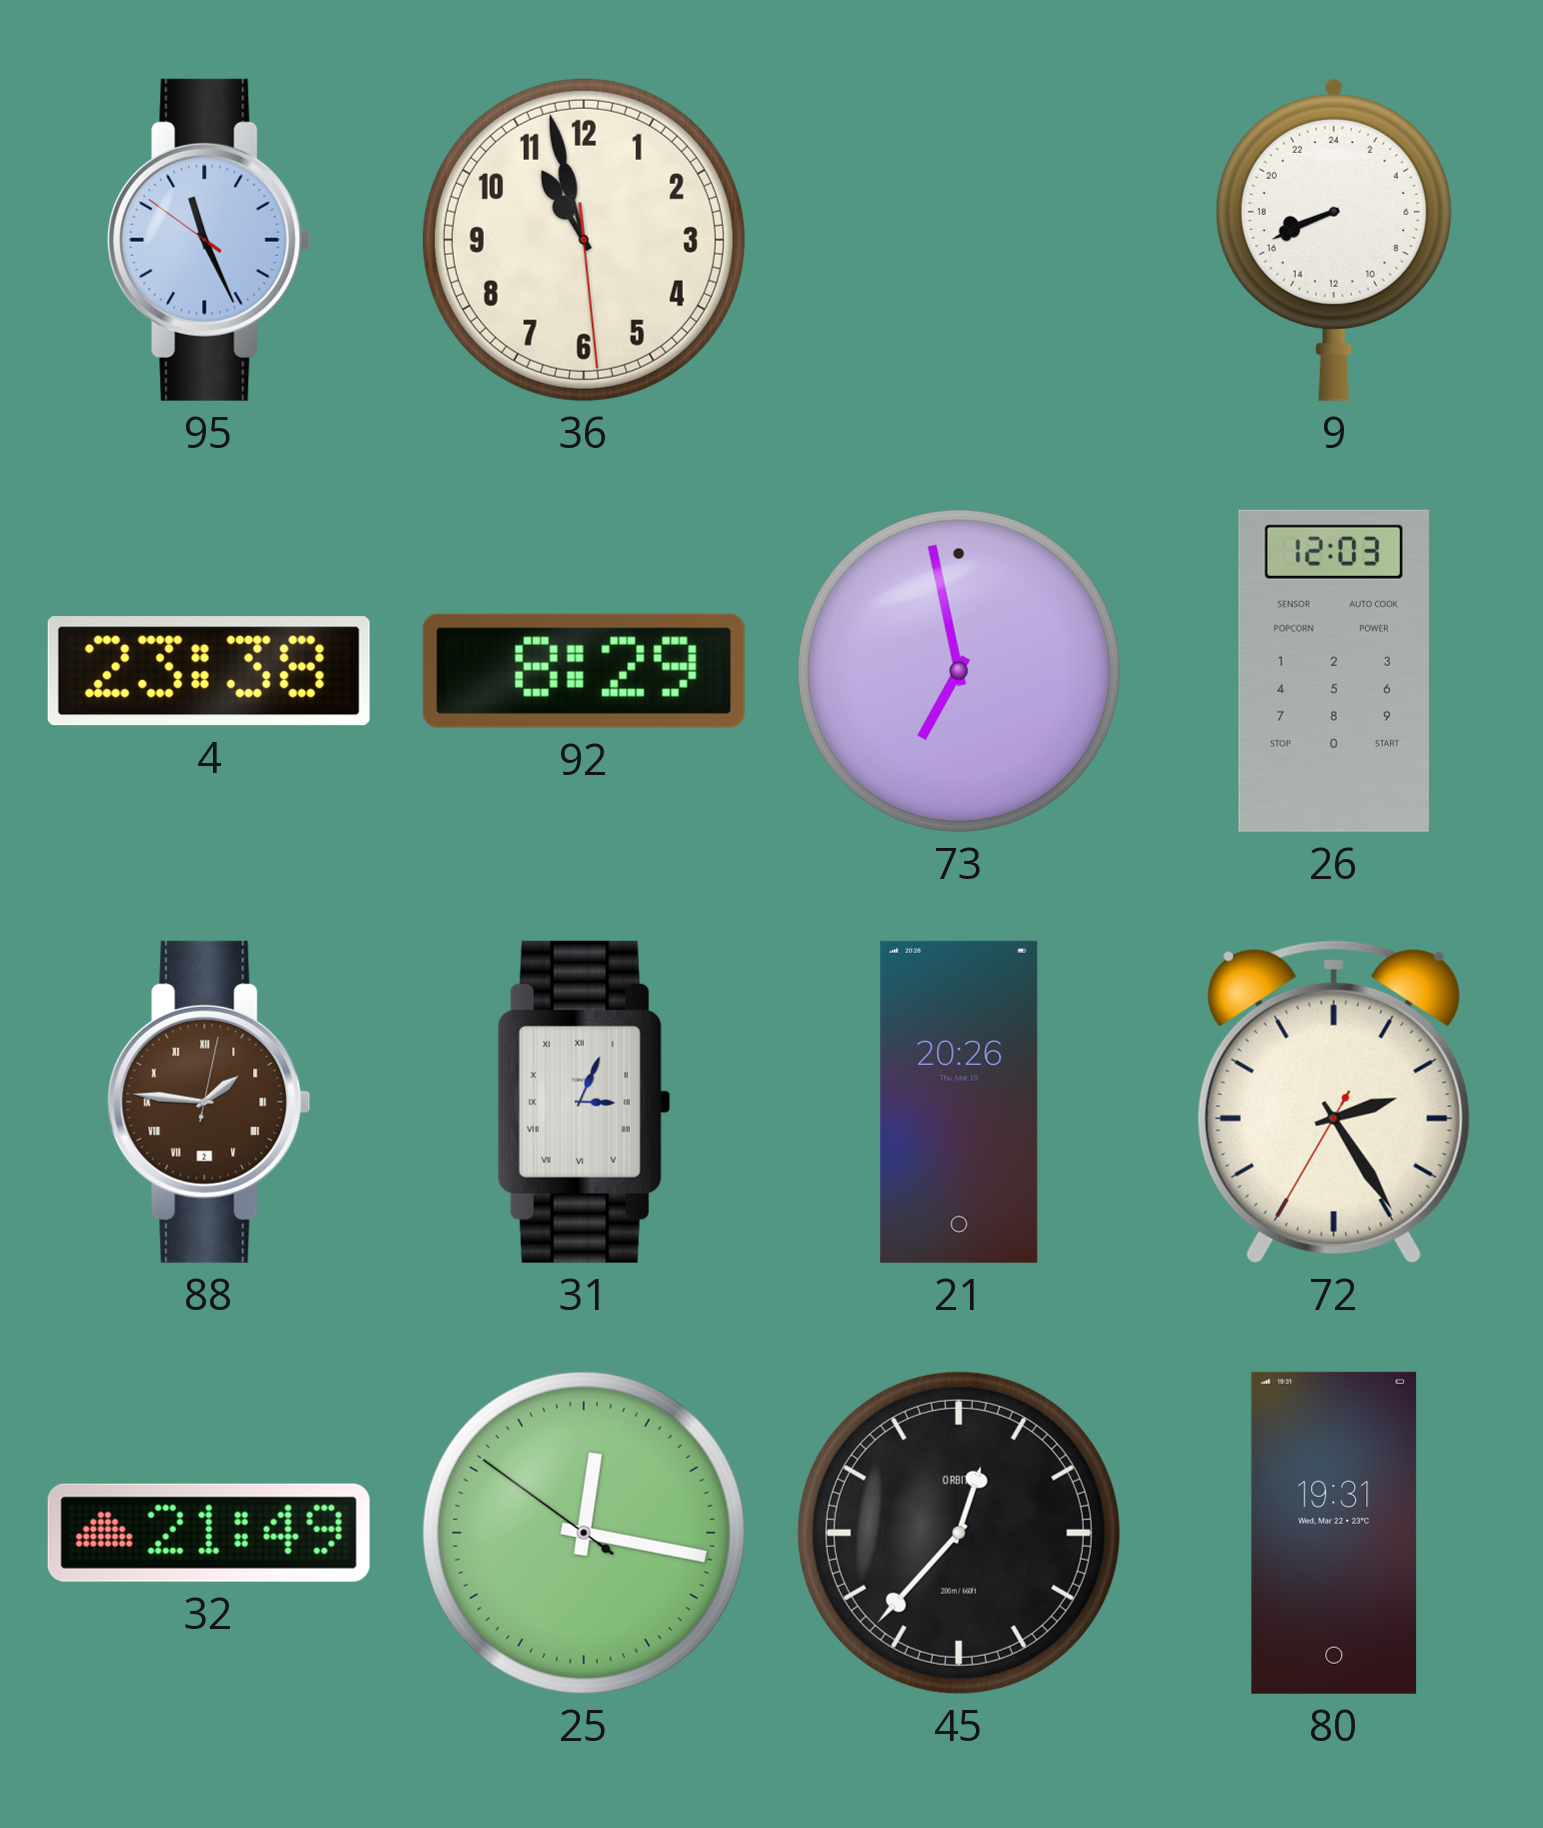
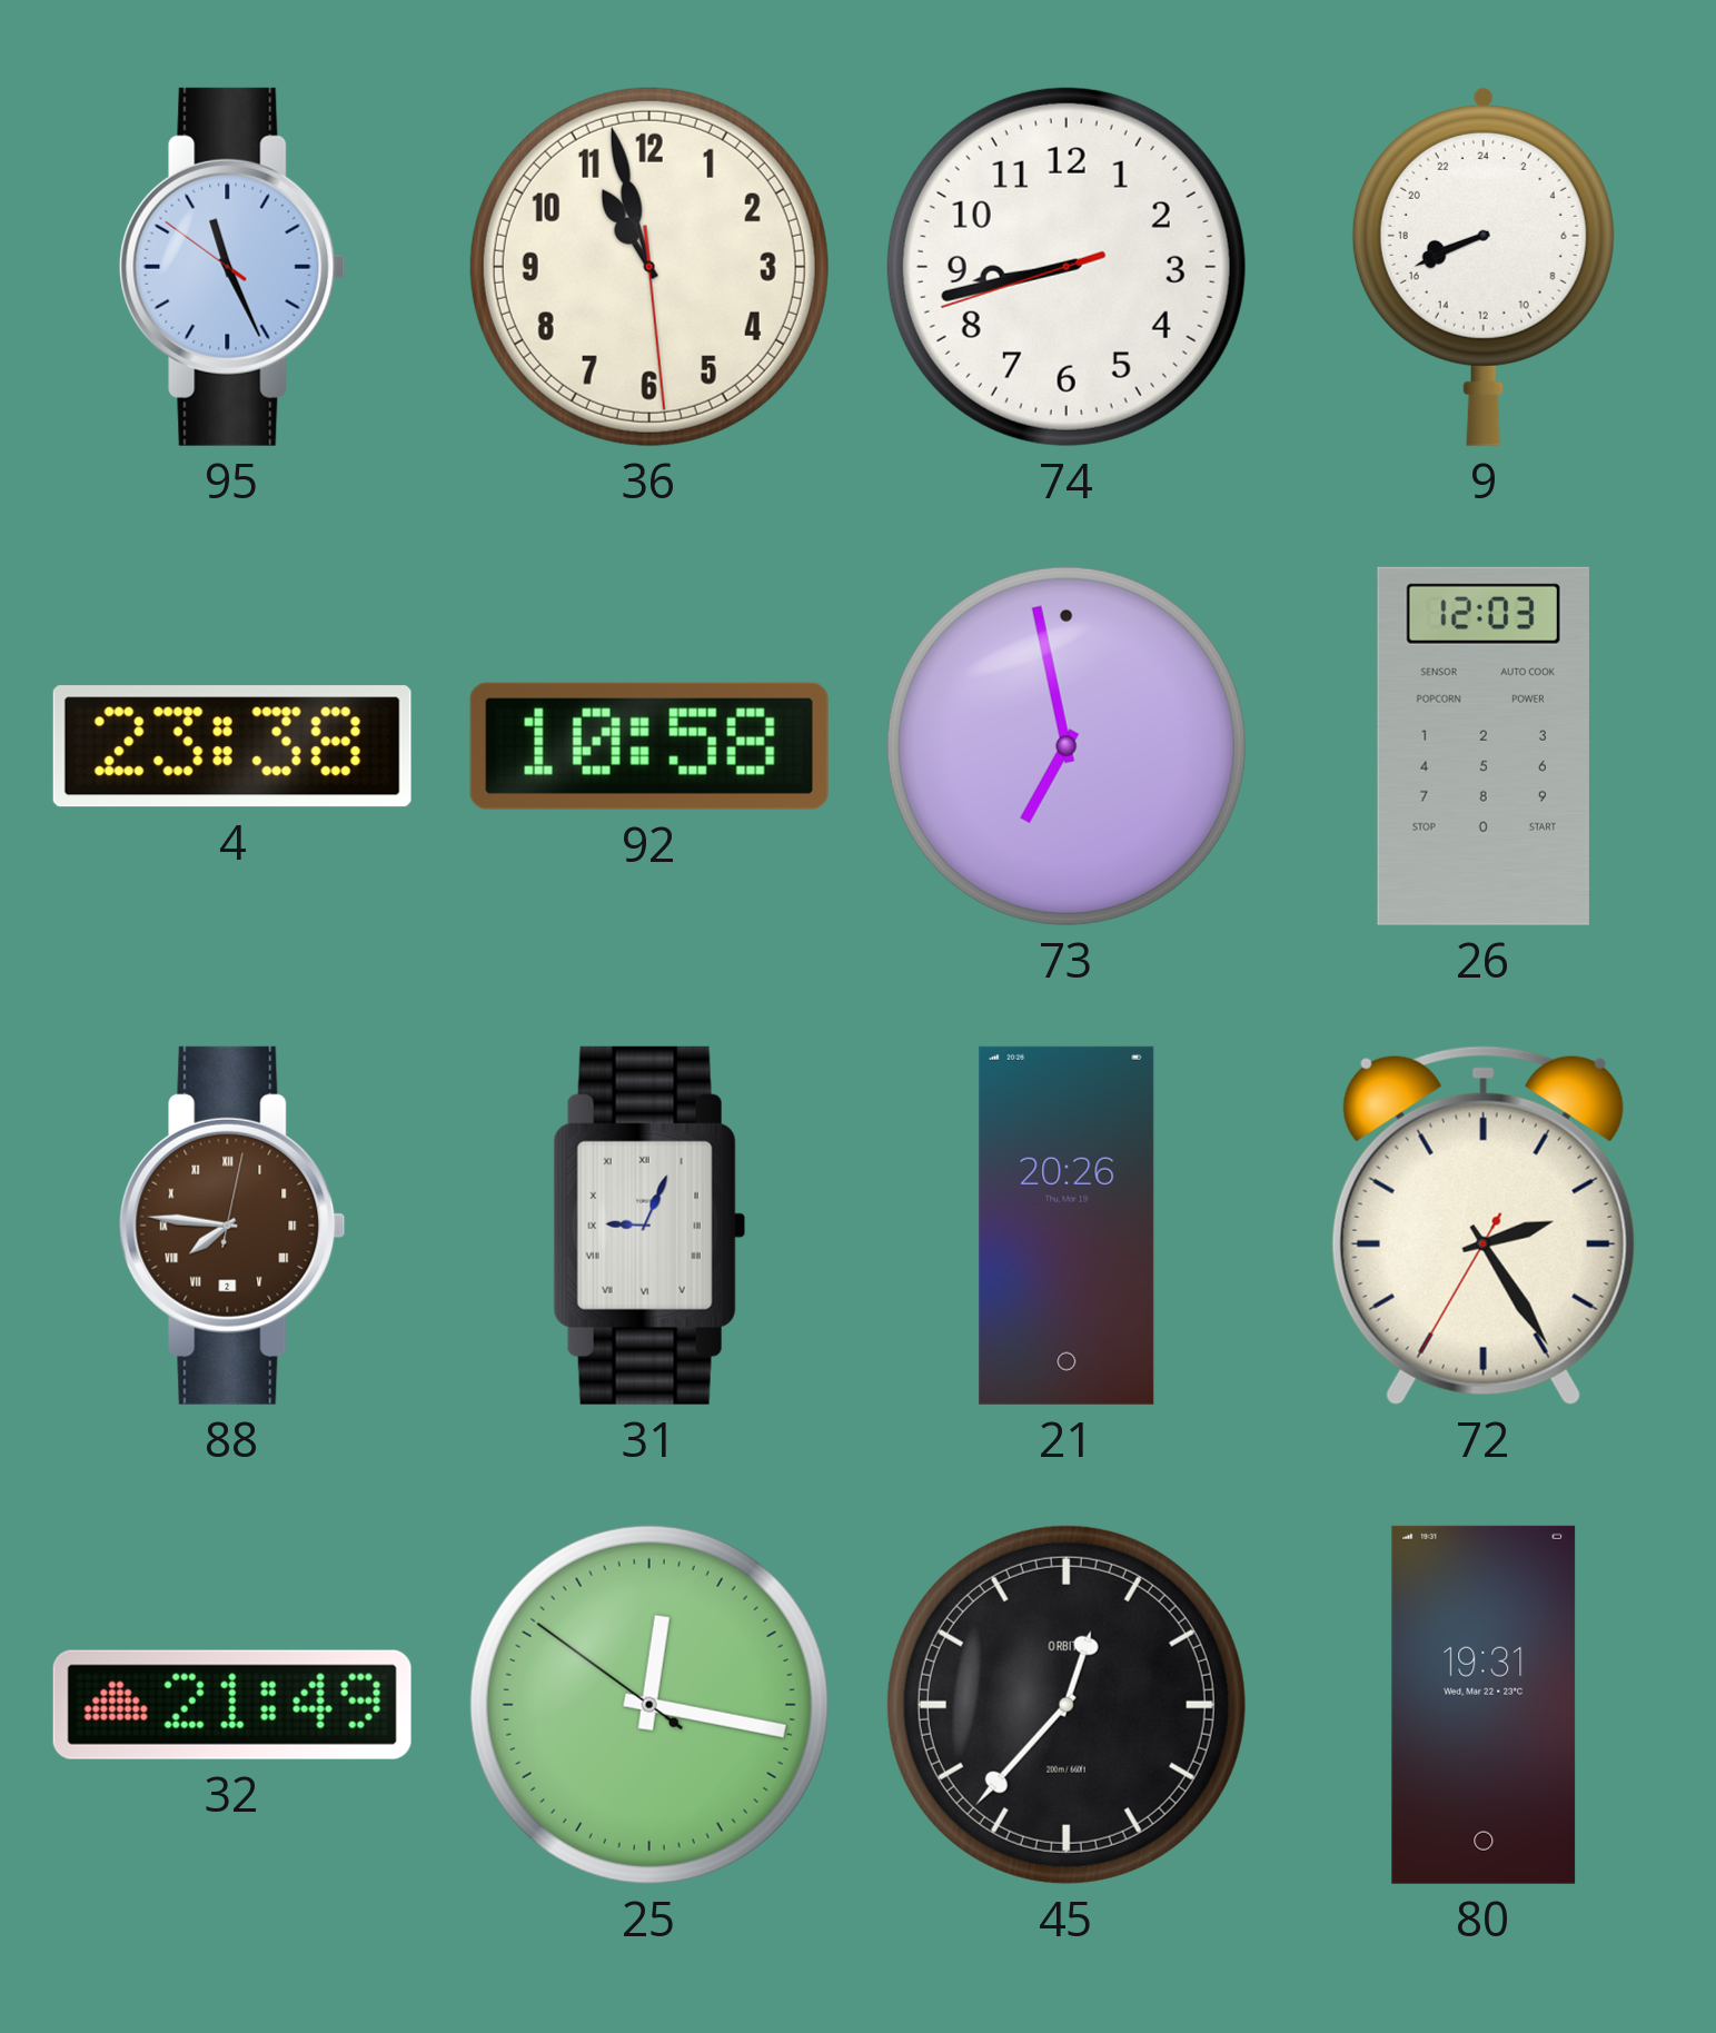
74: none -> 8:42 (1067, 267)
92: 8:29 -> 10:58 (649, 746)
88: 1:46 -> 7:46 (232, 1226)
31: 3:04 -> 9:04 (649, 1226)
